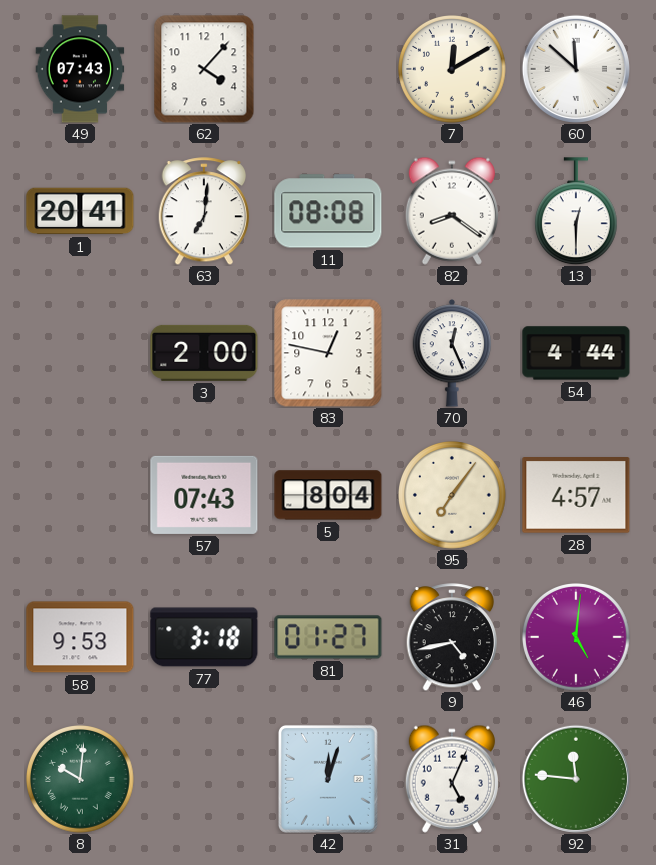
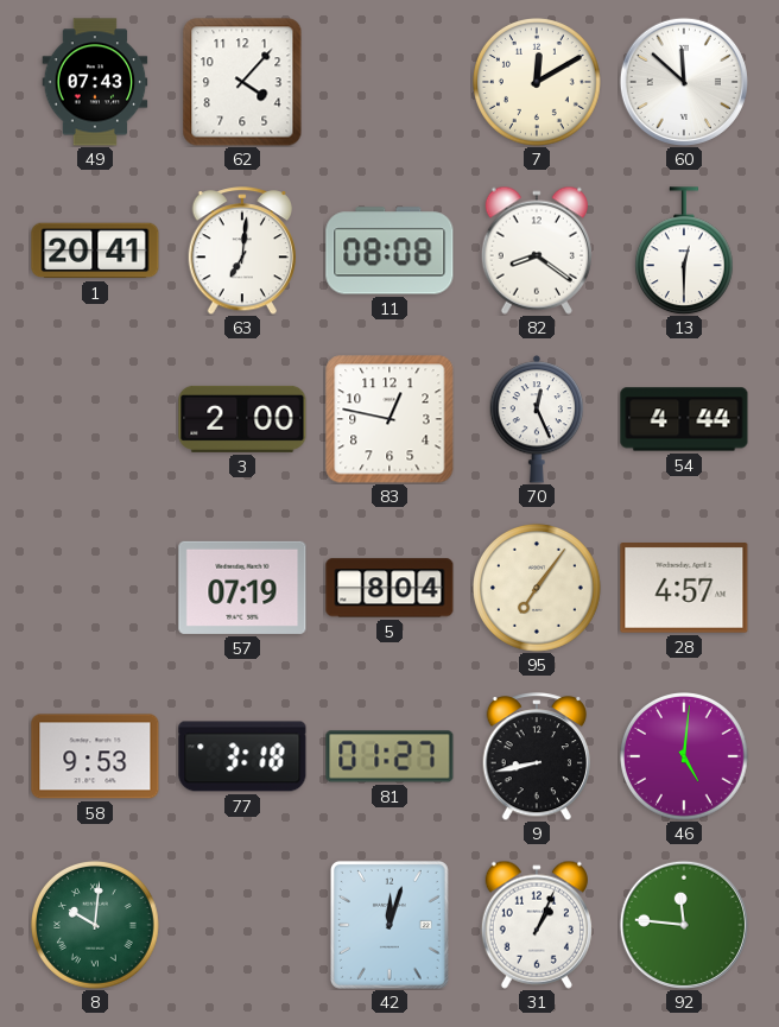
57: 07:43 -> 07:19 (242, 588)
9: 4:43 -> 8:43 (536, 756)
31: 5:04 -> 1:04 (537, 925)
